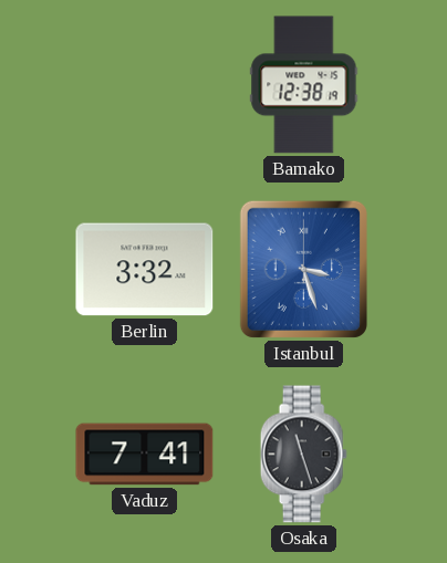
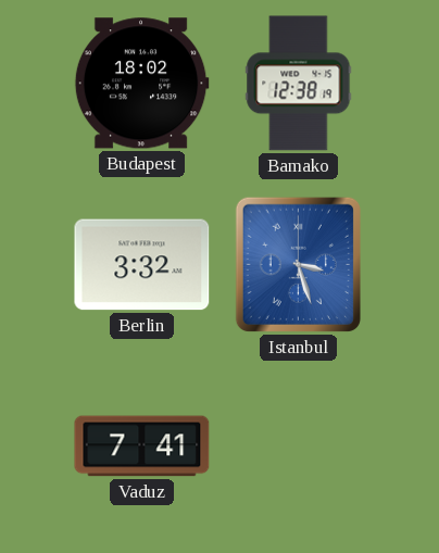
Budapest: none -> 18:02 (141, 84)
Osaka: 11:27 -> none (303, 455)
